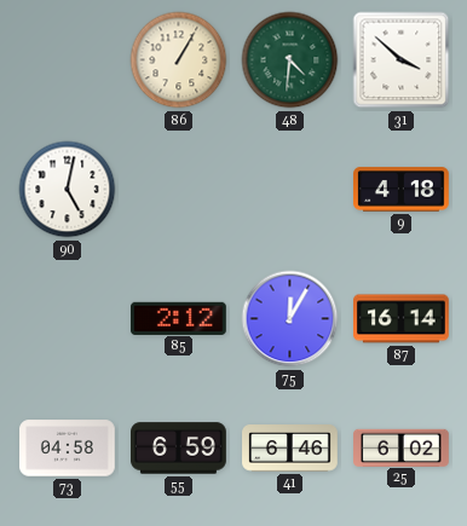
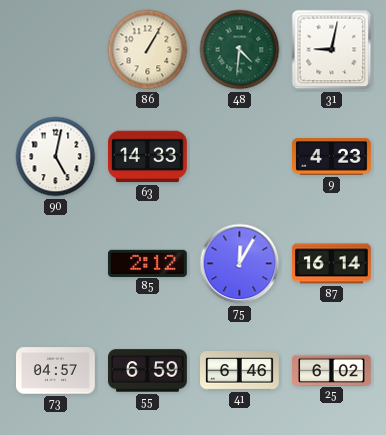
31: 3:52 -> 9:02 (332, 50)
63: none -> 14:33 (148, 157)
9: 4:18 -> 4:23 (332, 157)
73: 04:58 -> 04:57 (56, 371)
